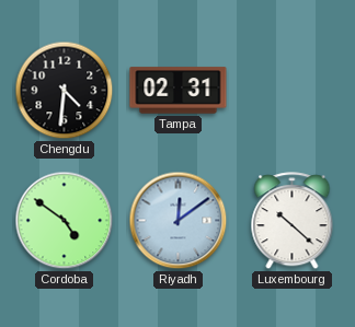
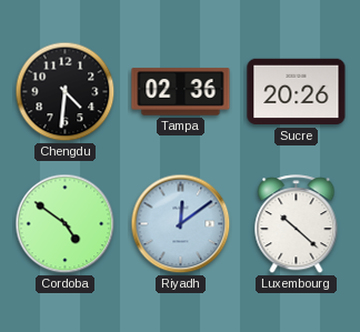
Tampa: 02:31 -> 02:36 (181, 92)
Sucre: none -> 20:26 (297, 92)
